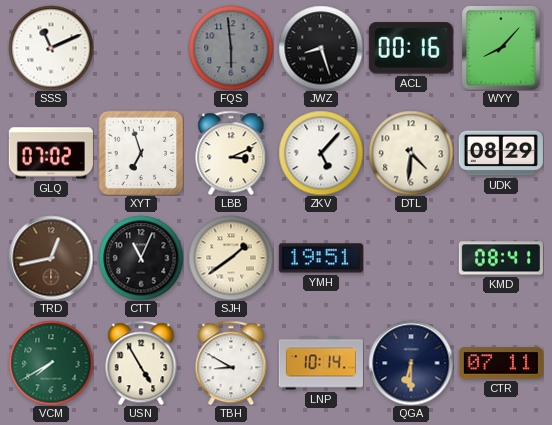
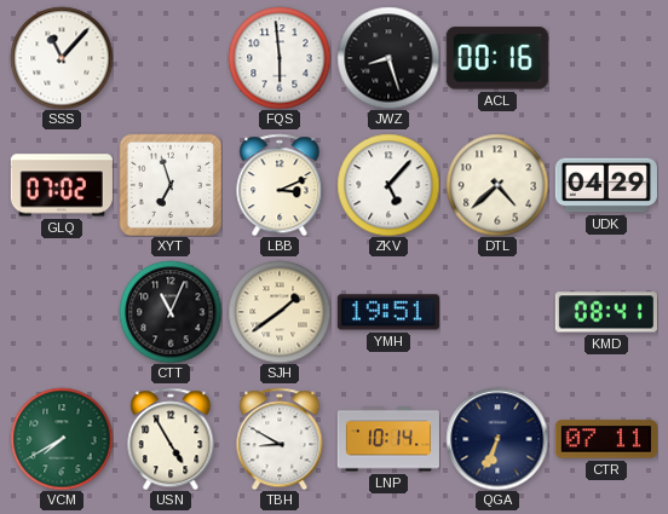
SSS: 11:11 -> 11:07 (62, 58)
FQS dial: grey -> white (280, 58)
WYY: 8:07 -> none (501, 48)
DTL: 4:31 -> 4:38 (497, 185)
UDK: 08:29 -> 04:29 (606, 185)
TRD: 12:43 -> none (51, 258)
QGA: 6:30 -> 6:34 (497, 439)
